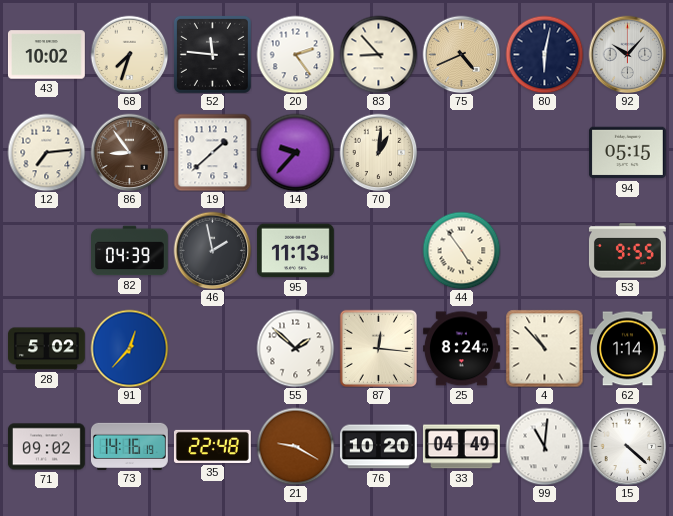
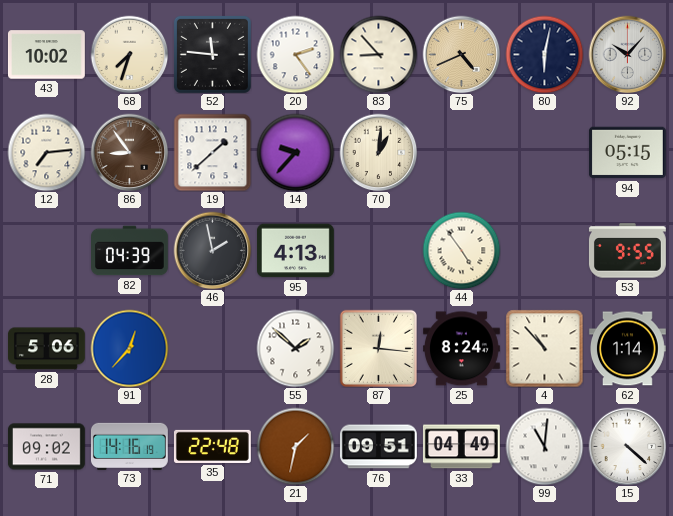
95: 11:13 -> 4:13 (295, 251)
28: 5:02 -> 5:06 (46, 349)
21: 9:20 -> 1:32 (295, 446)
76: 10:20 -> 09:51 (378, 447)
